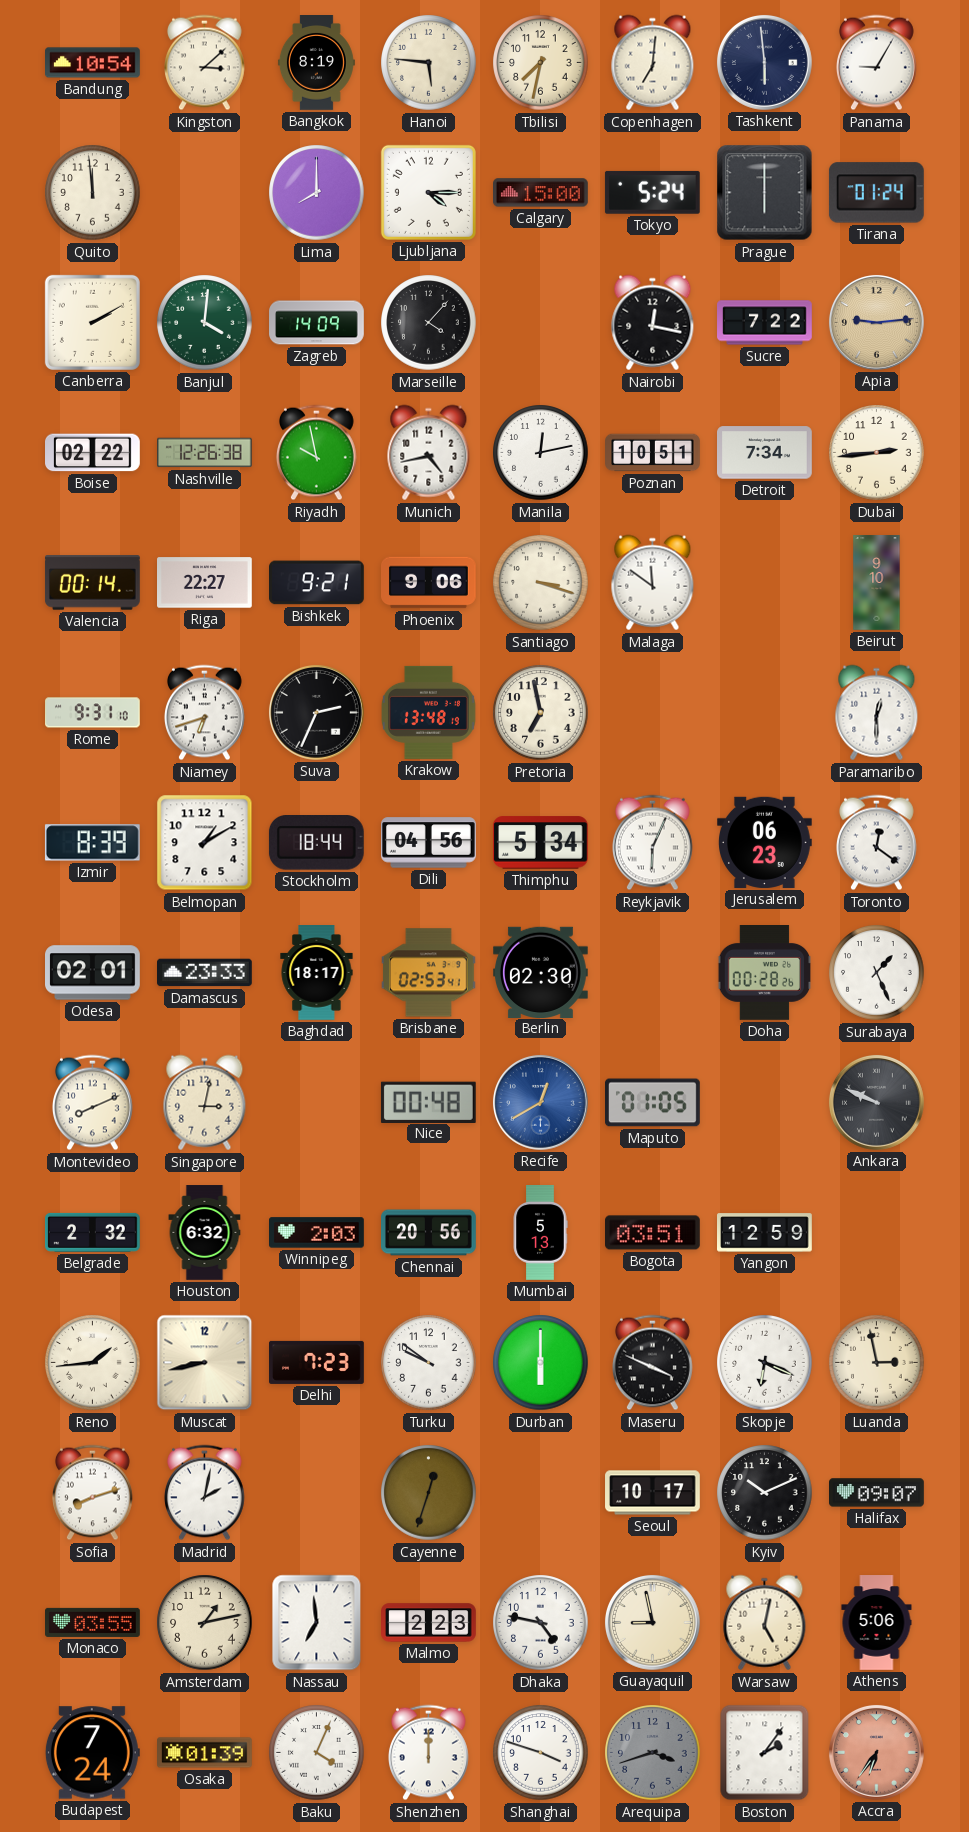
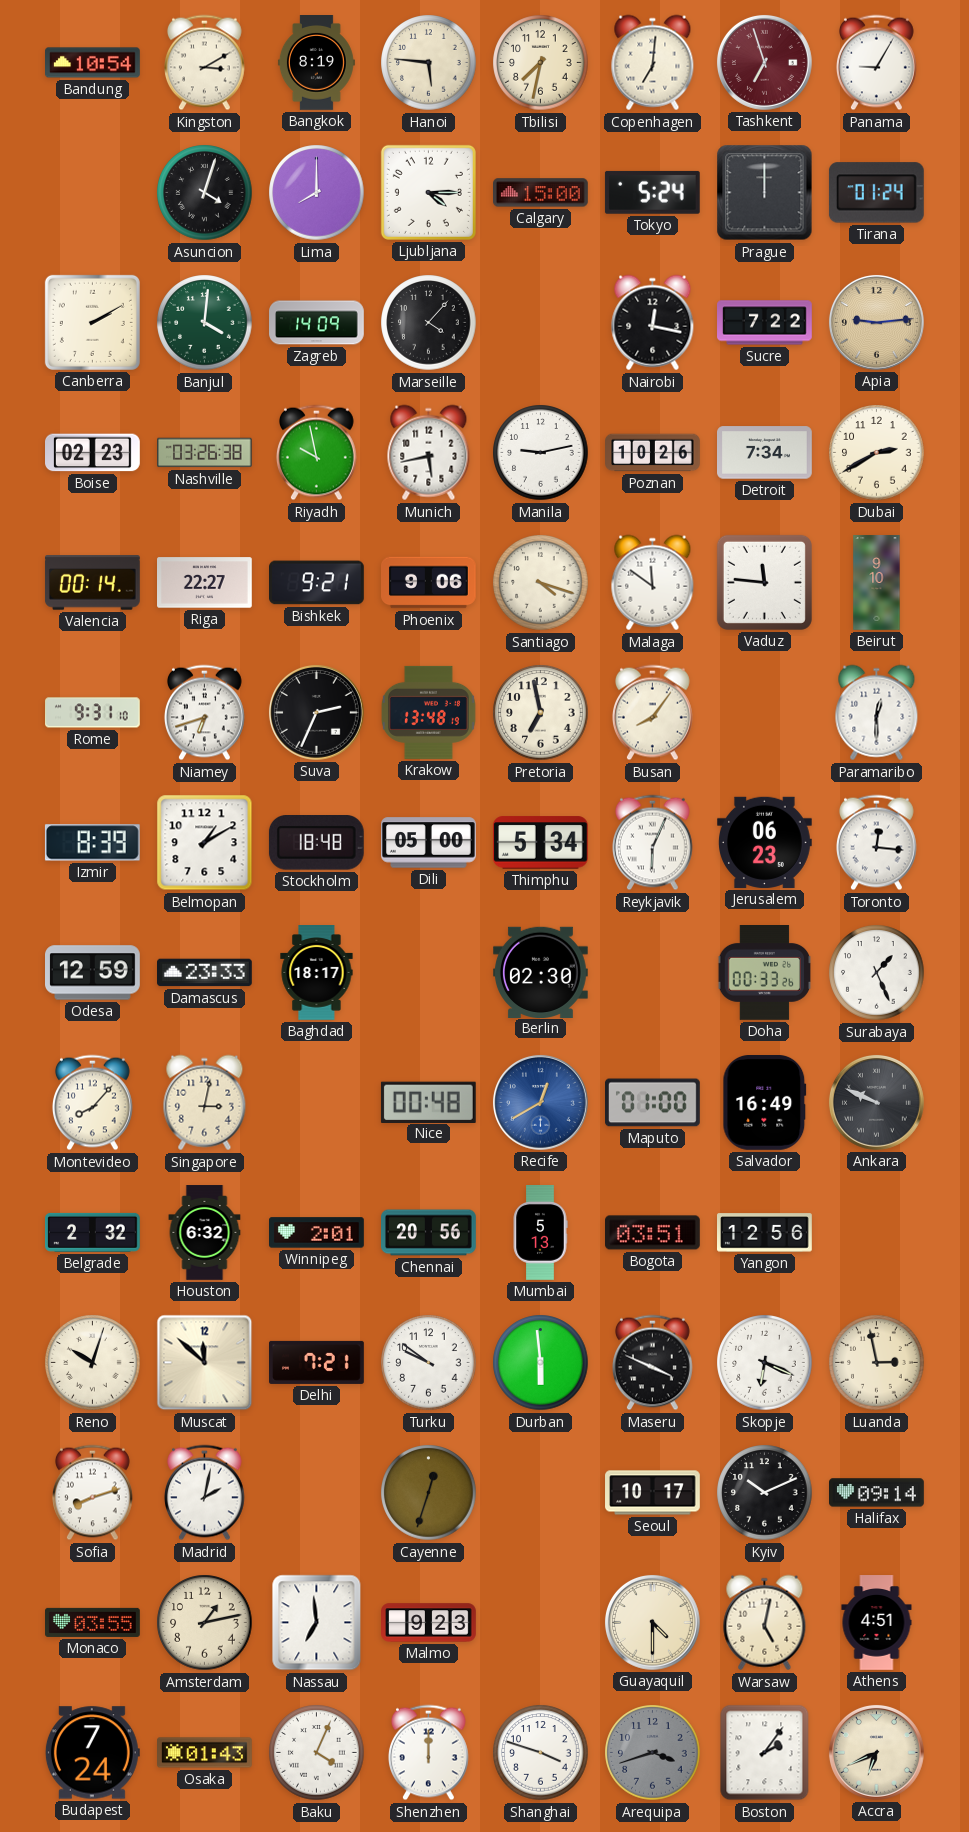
Kingston: 3:08 -> 3:10 (204, 63)
Tashkent: 5:59 -> 6:57 (764, 62)
Tashkent dial: navy -> burgundy (764, 62)
Quito: 11:59 -> none (93, 193)
Asuncion: none -> 4:03 (205, 193)
Prague: 6:00 -> 12:00 (765, 193)
Boise: 02:22 -> 02:23 (93, 453)
Nashville: 12:26 -> 03:26 (205, 453)
Munich: 4:43 -> 5:43 (429, 453)
Manila: 12:13 -> 9:13 (541, 453)
Poznan: 10:51 -> 10:26 (653, 453)
Dubai: 2:44 -> 2:40 (877, 453)
Santiago: 3:18 -> 4:18 (541, 583)
Vaduz: none -> 11:46 (764, 582)
Busan: none -> 8:06 (652, 713)
Stockholm: 18:44 -> 18:48 (316, 843)
Dili: 04:56 -> 05:00 (429, 843)
Toronto: 12:21 -> 12:16 (876, 843)
Odesa: 02:01 -> 12:59 (93, 973)
Brisbane: 02:53 -> none (428, 973)
Doha: 00:28 -> 00:33 (764, 973)
Montevideo: 8:11 -> 8:07 (92, 1103)
Maputo: 01:05 -> 01:00 (653, 1103)
Salvador: none -> 16:49 (765, 1103)
Winnipeg: 2:03 -> 2:01 (317, 1233)
Yangon: 12:59 -> 12:56 (765, 1233)
Reno: 1:44 -> 10:03 (93, 1363)
Muscat: 8:43 -> 11:52 (205, 1363)
Delhi: 7:23 -> 7:21 (317, 1362)
Durban: 6:00 -> 5:59 (541, 1363)
Halifax: 09:07 -> 09:14 (877, 1493)
Malmo: 2:23 -> 9:23 (429, 1623)
Dhaka: 4:47 -> none (541, 1623)
Guayaquil: 8:58 -> 4:30 (652, 1622)
Athens: 5:06 -> 4:51 (877, 1623)
Osaka: 01:39 -> 01:43 (205, 1753)
Accra: 6:36 -> 6:41 (876, 1752)
Accra dial: salmon -> cream (876, 1752)
